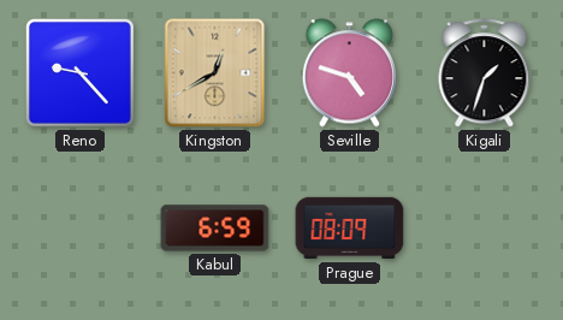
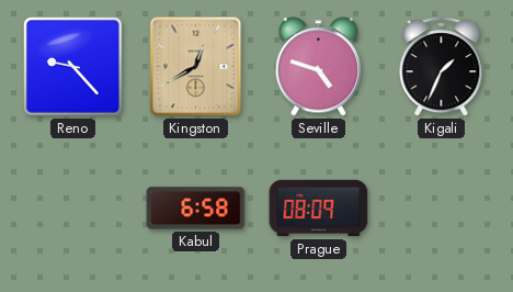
Kigali: 1:33 -> 1:34 (442, 67)
Kabul: 6:59 -> 6:58 (196, 209)
